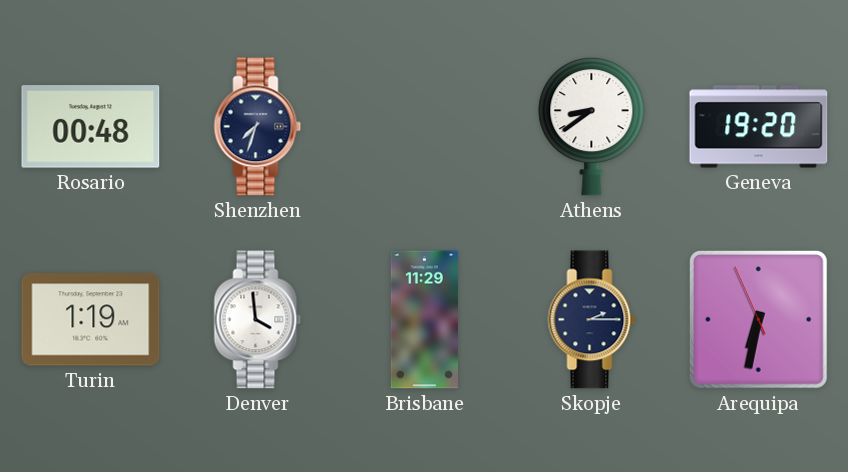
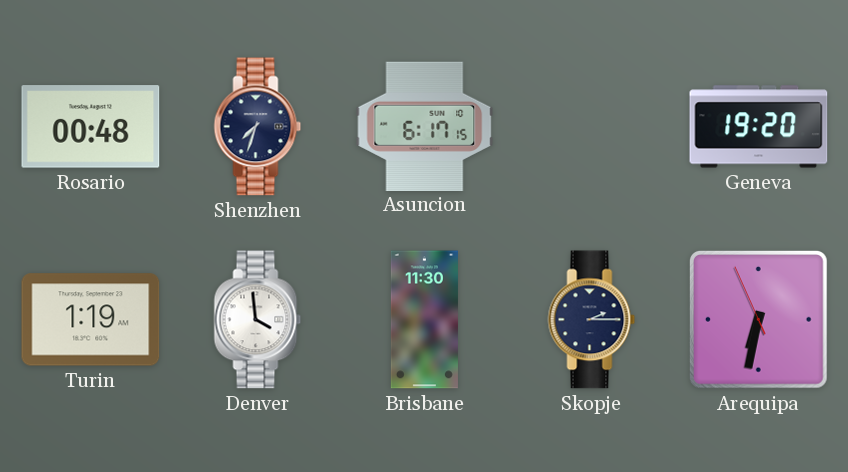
Asuncion: none -> 6:17 (425, 126)
Athens: 8:39 -> none (592, 126)
Brisbane: 11:29 -> 11:30 (424, 320)
